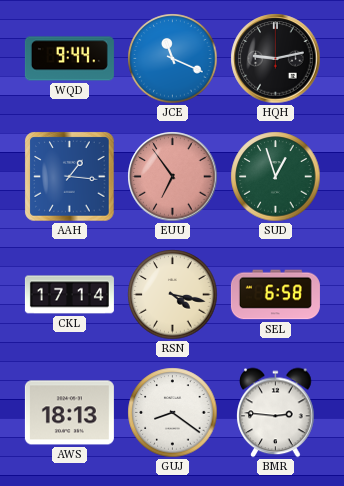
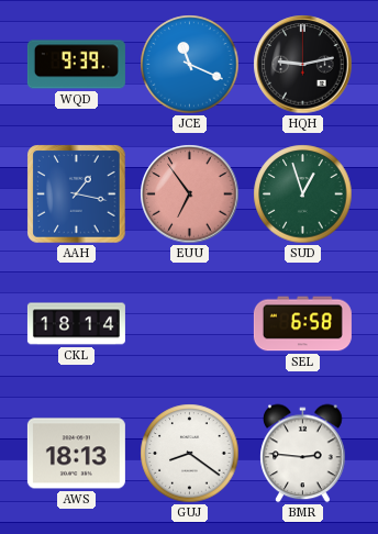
WQD: 9:44 -> 9:39 (76, 65)
AAH: 1:16 -> 1:17 (77, 194)
CKL: 17:14 -> 18:14 (76, 324)
RSN: 4:17 -> none (173, 295)
